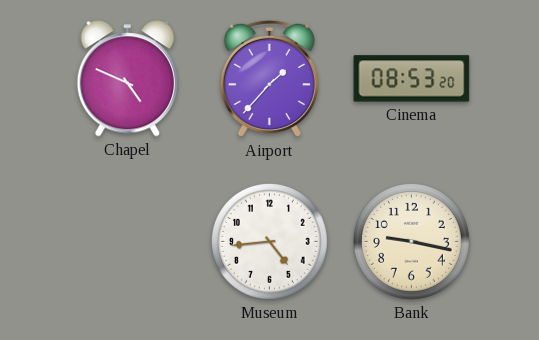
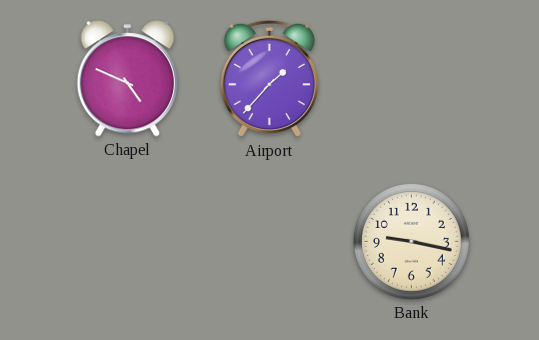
Cinema: 08:53 -> none (412, 79)
Museum: 4:44 -> none (269, 241)
